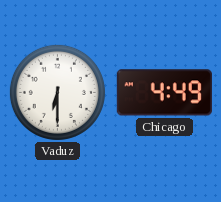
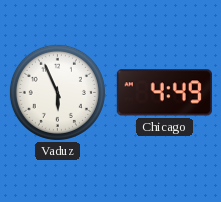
Vaduz: 6:30 -> 5:56 (57, 92)
